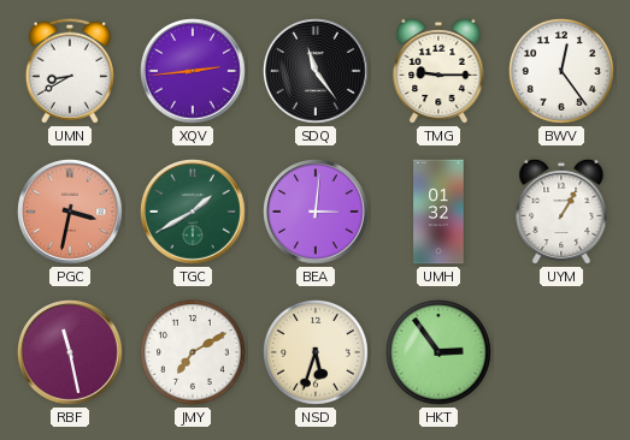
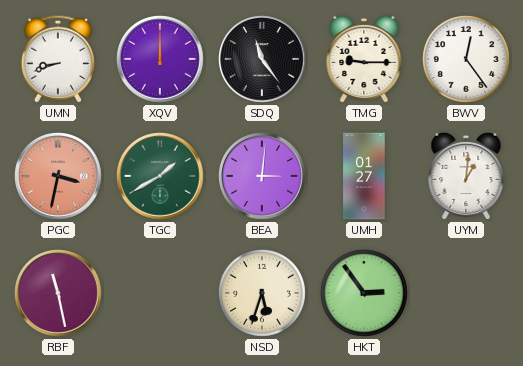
UMN: 8:40 -> 8:42 (58, 59)
XQV: 2:44 -> 12:00 (161, 60)
UMH: 01:32 -> 01:27 (364, 176)
UYM: 1:05 -> 1:01 (466, 176)
JMY: 7:10 -> none (193, 352)
